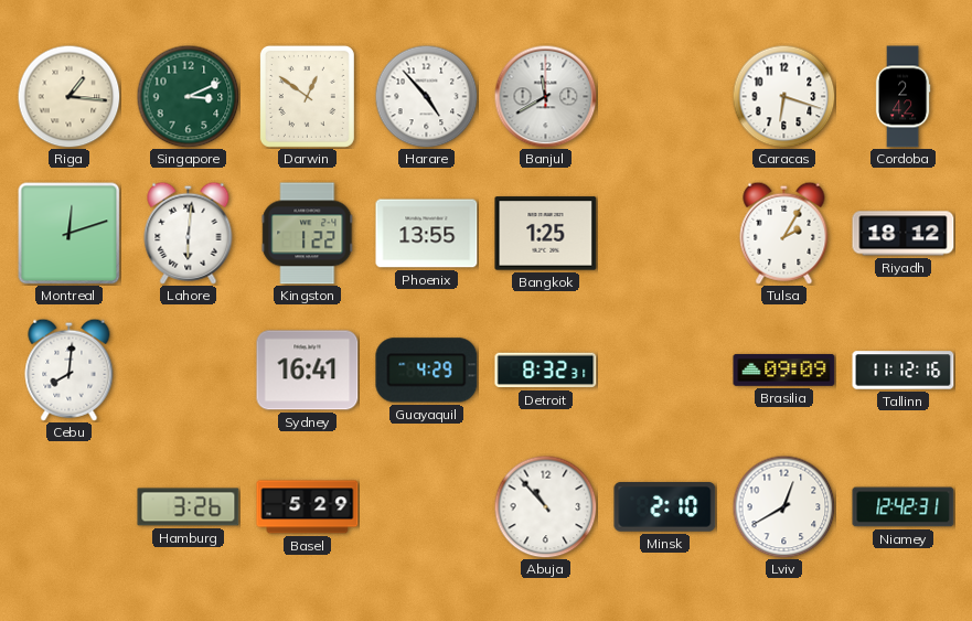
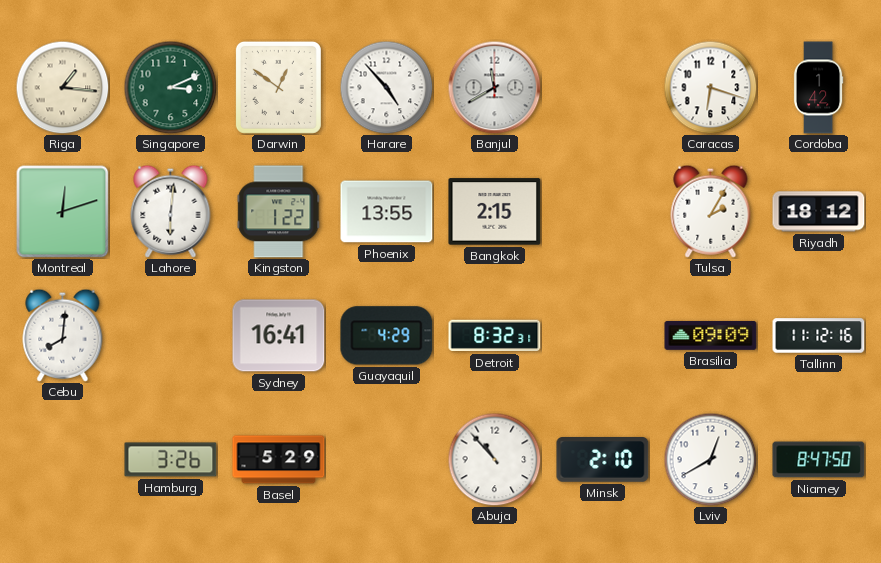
Cordoba: 2:42 -> 1:42 (818, 88)
Bangkok: 1:25 -> 2:15 (495, 212)
Niamey: 12:42 -> 8:47 (819, 460)
